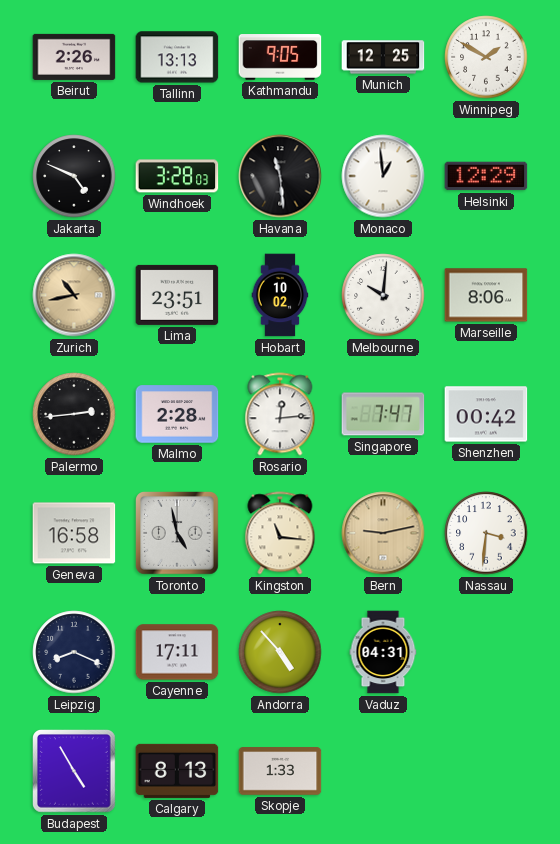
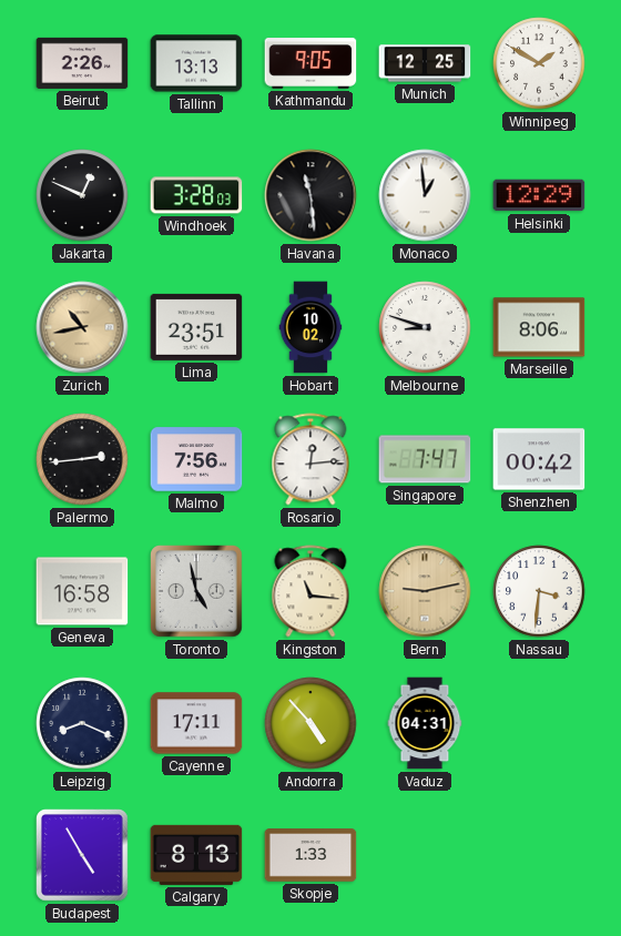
Jakarta: 4:49 -> 12:49 (82, 195)
Melbourne: 10:01 -> 8:48 (425, 327)
Malmo: 2:28 -> 7:56 (196, 459)
